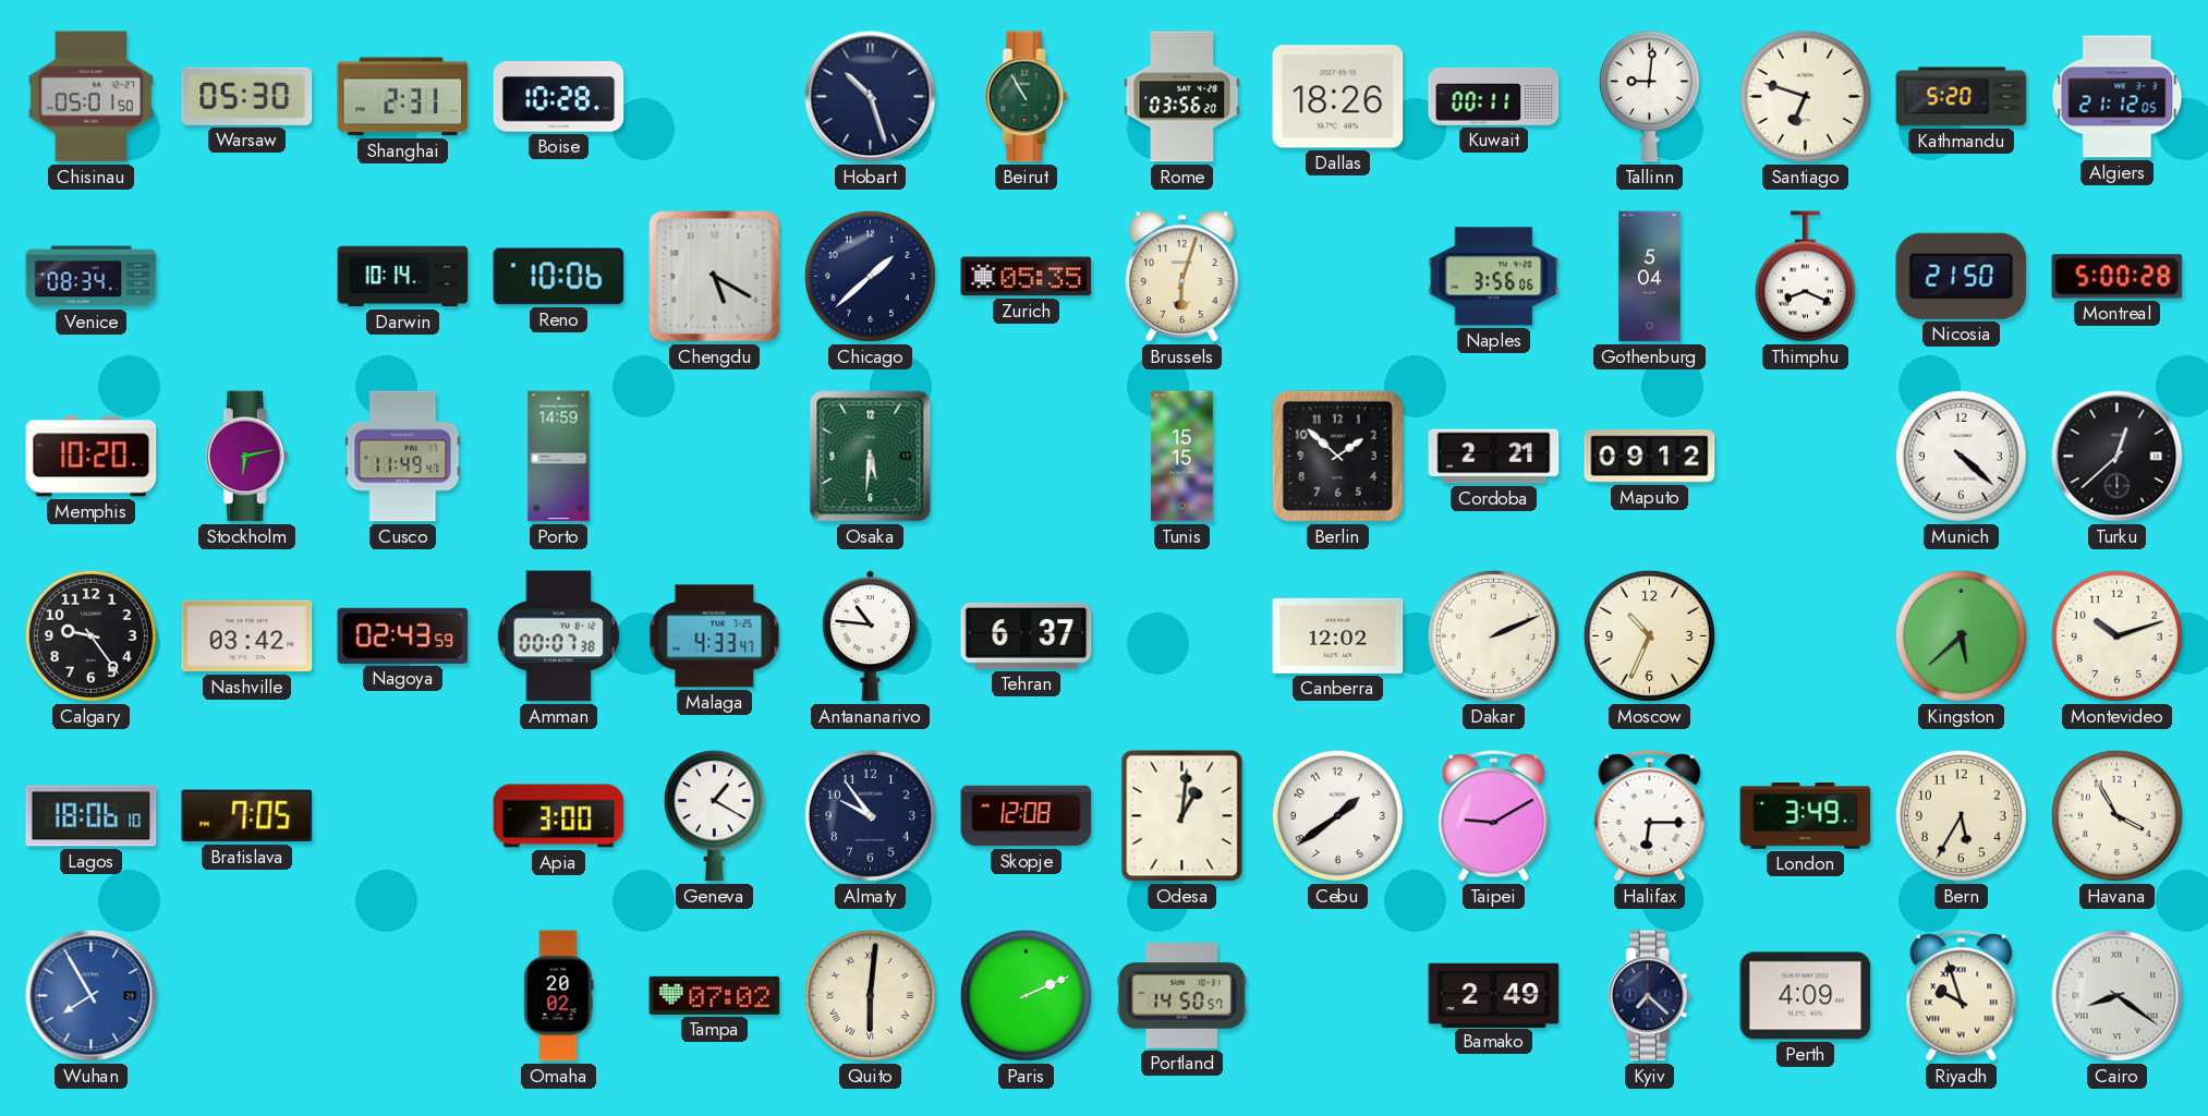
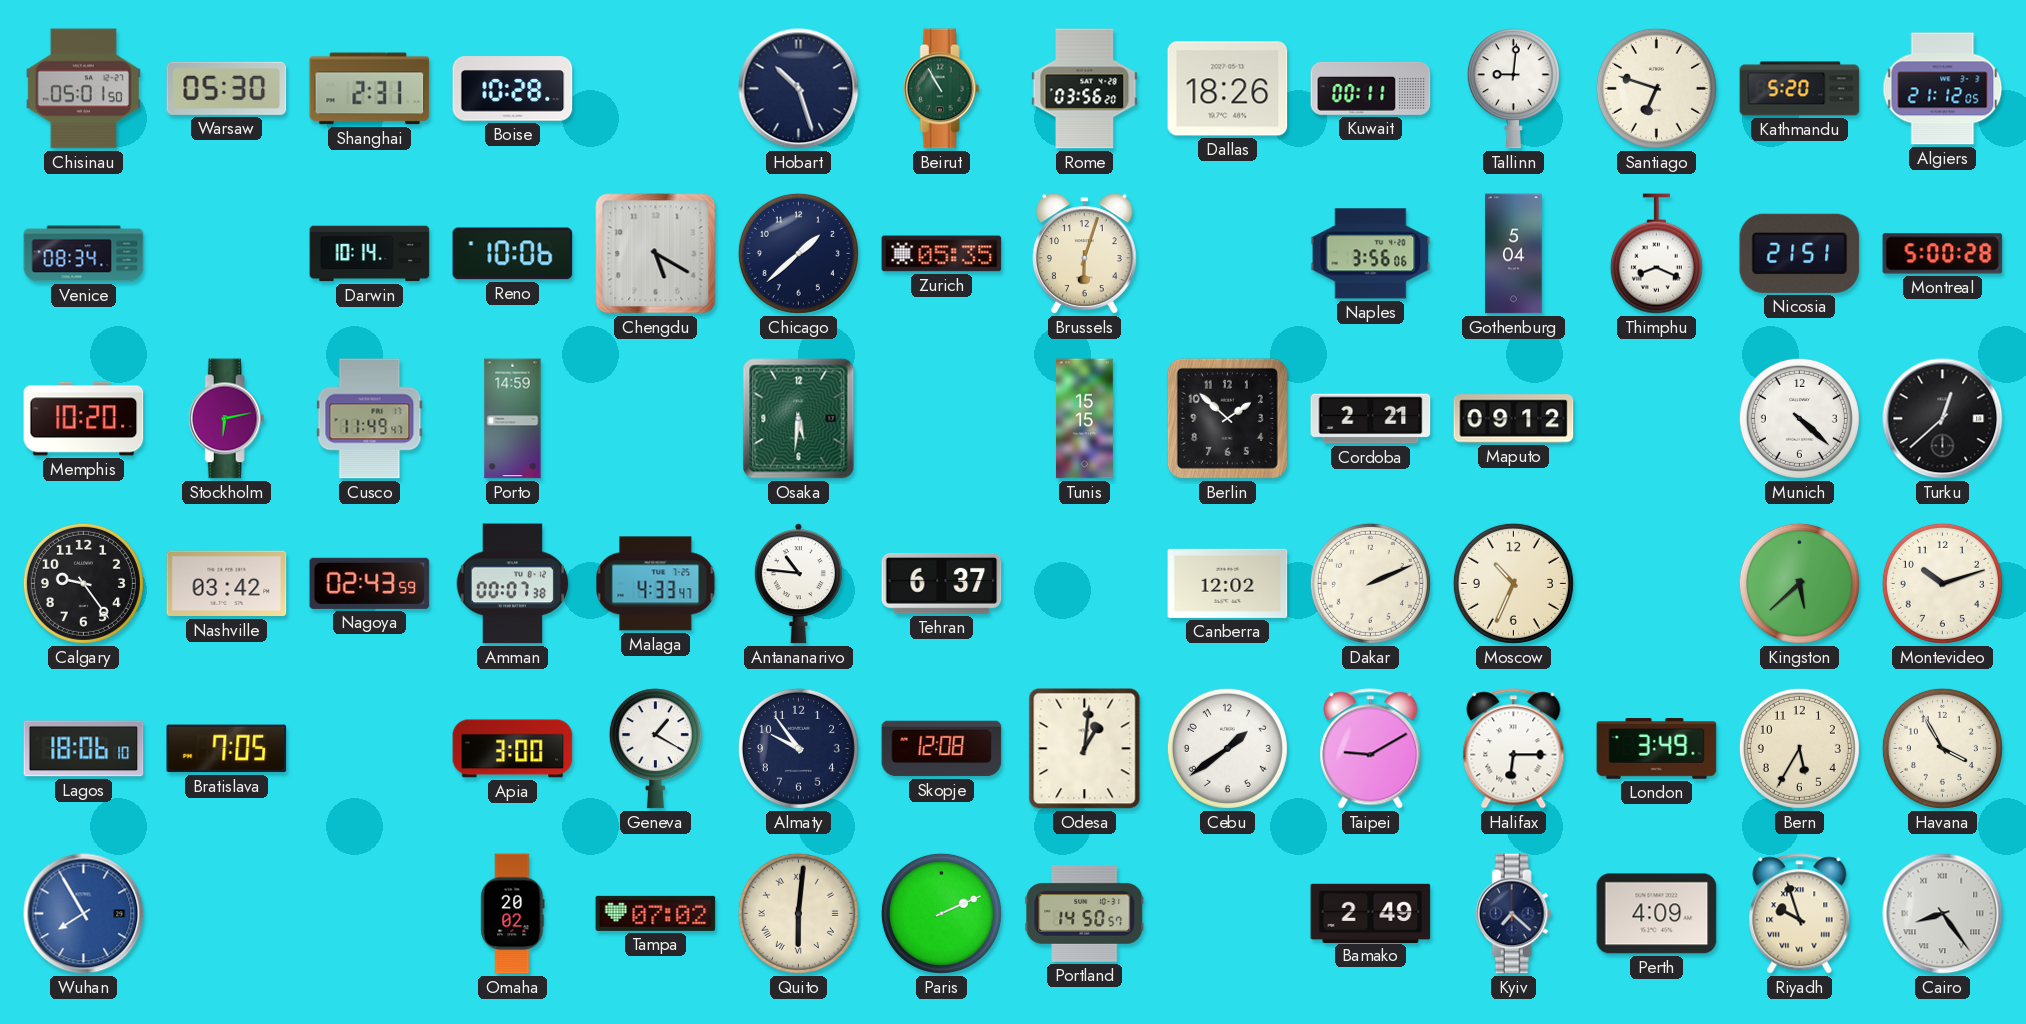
Nicosia: 21:50 -> 21:51 (1800, 253)
Cairo: 8:21 -> 8:24 (1943, 914)
